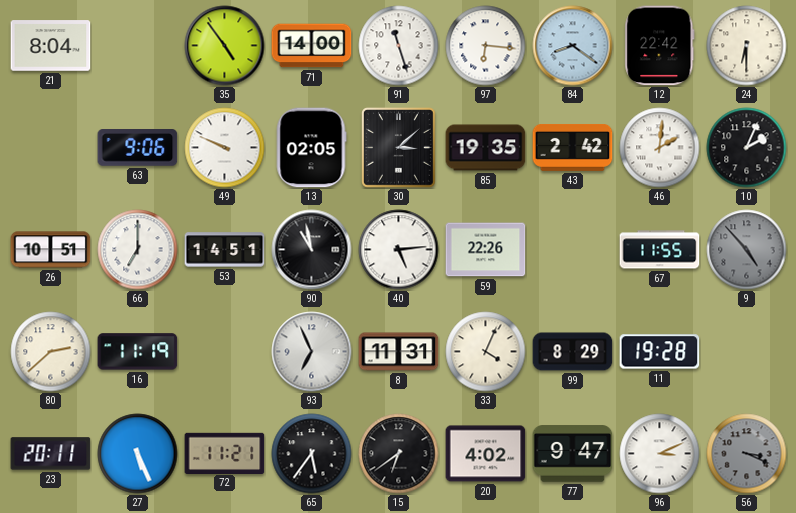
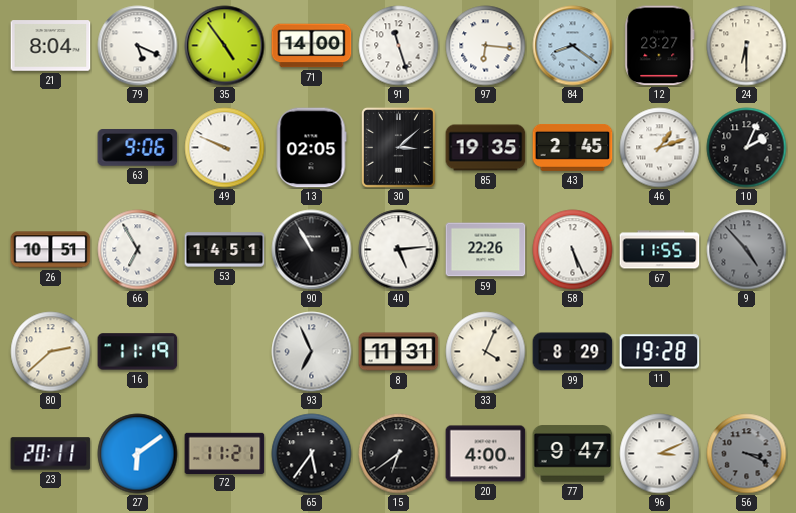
79: none -> 5:19 (138, 46)
12: 22:42 -> 23:27 (660, 46)
43: 2:42 -> 2:45 (573, 148)
46: 2:01 -> 1:12 (660, 148)
66: 7:00 -> 6:55 (138, 250)
90: 10:58 -> 10:55 (312, 250)
58: none -> 5:26 (573, 250)
27: 5:26 -> 6:09 (138, 454)
20: 4:02 -> 4:00 (486, 454)
